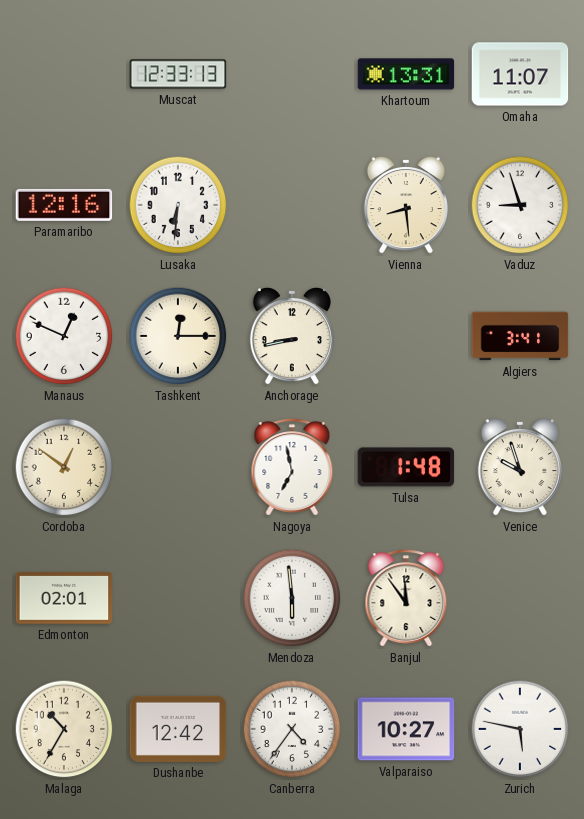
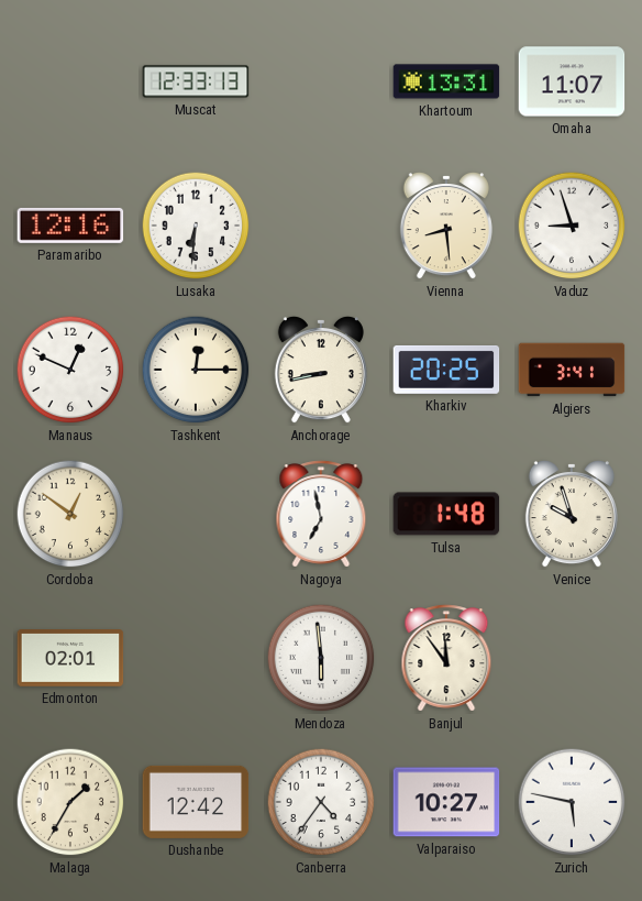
Kharkiv: none -> 20:25 (446, 370)
Malaga: 10:35 -> 1:35 (70, 802)
